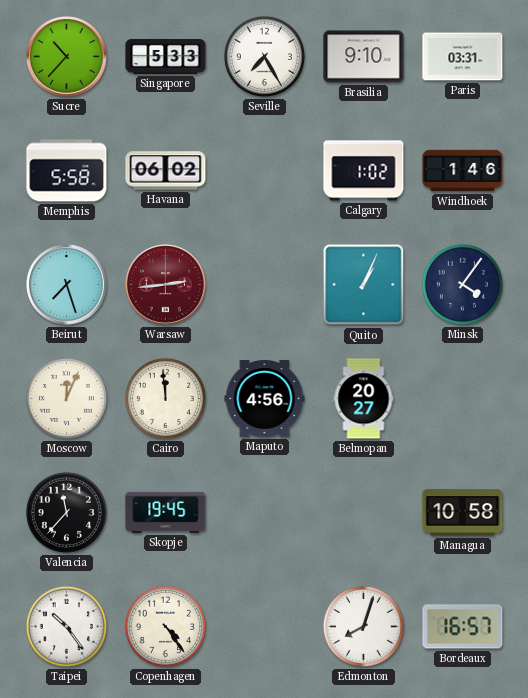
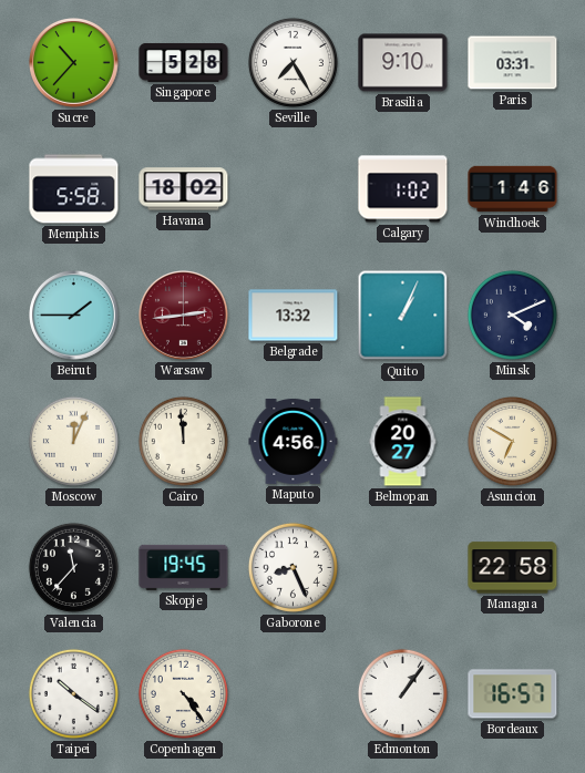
Singapore: 5:33 -> 5:28 (184, 63)
Havana: 06:02 -> 18:02 (184, 189)
Beirut: 7:27 -> 1:45 (74, 316)
Belgrade: none -> 13:32 (294, 316)
Minsk: 4:06 -> 4:11 (512, 315)
Asuncion: none -> 6:50 (512, 441)
Gaborone: none -> 8:26 (292, 567)
Managua: 10:58 -> 22:58 (513, 568)
Taipei: 10:24 -> 10:21 (73, 693)
Edmonton: 8:03 -> 1:06 (402, 693)
